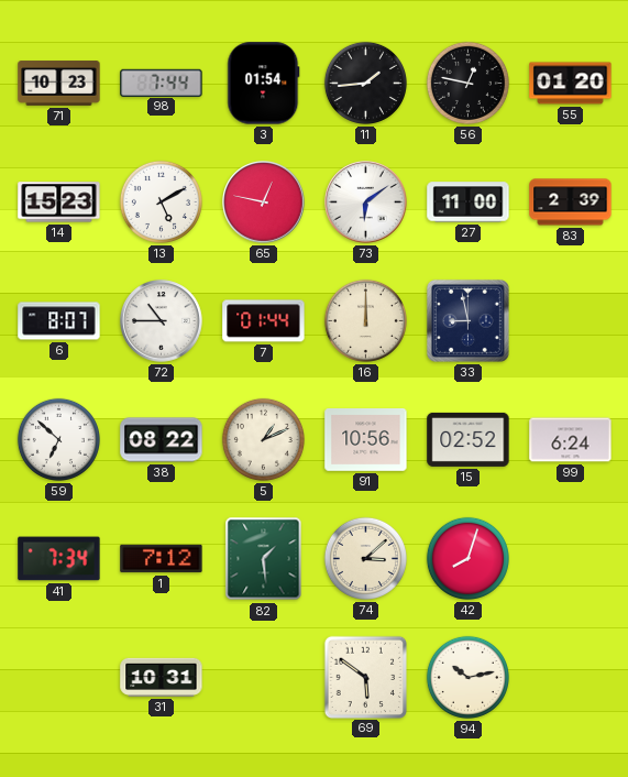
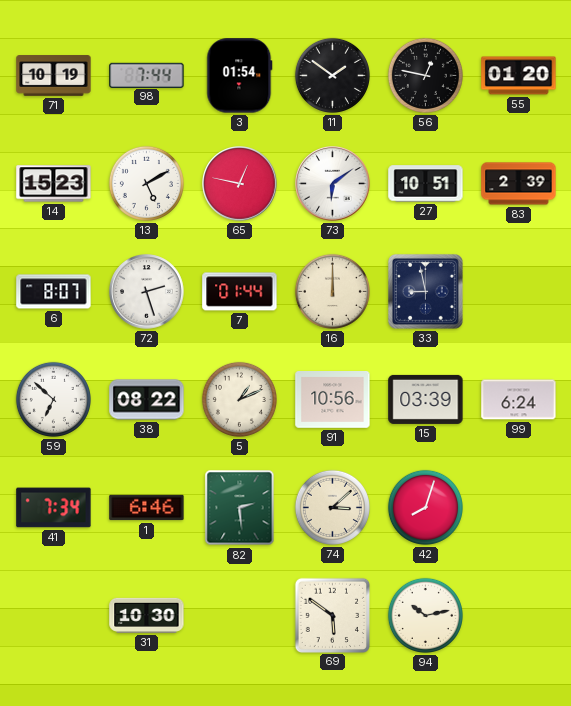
71: 10:23 -> 10:19 (54, 76)
11: 1:44 -> 1:51 (332, 75)
27: 11:00 -> 10:51 (426, 184)
72: 10:45 -> 2:27 (147, 292)
15: 02:52 -> 03:39 (426, 399)
1: 7:12 -> 6:46 (147, 508)
82: 1:29 -> 2:29 (240, 508)
31: 10:31 -> 10:30 (147, 615)
